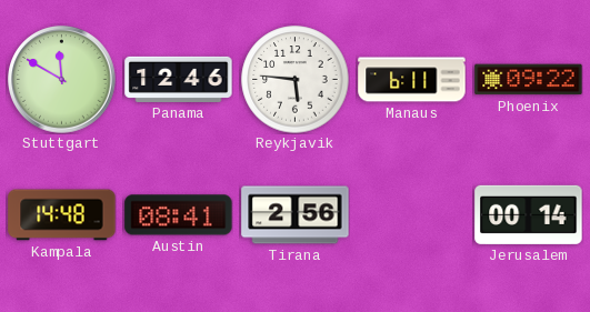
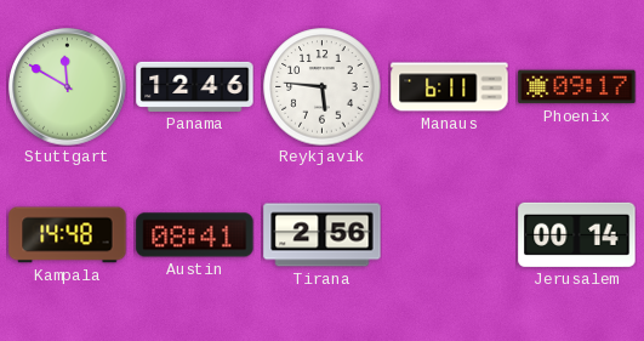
Phoenix: 09:22 -> 09:17 (577, 87)
